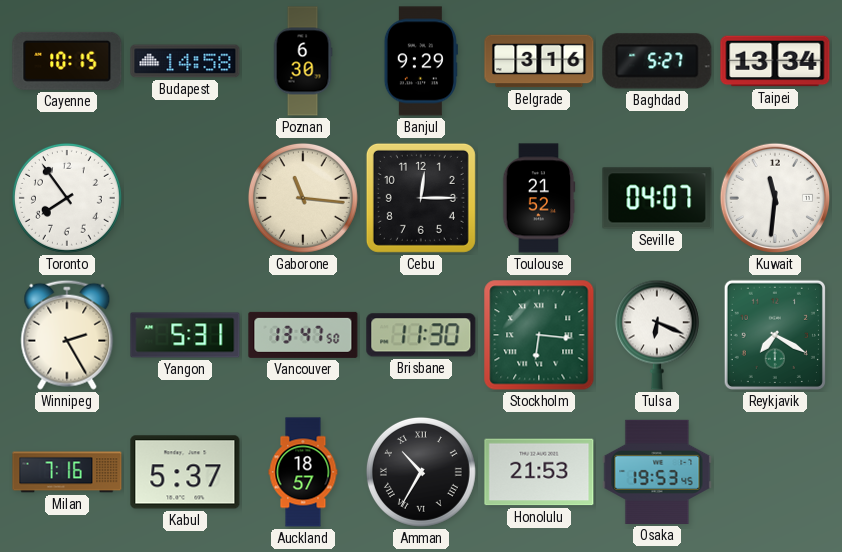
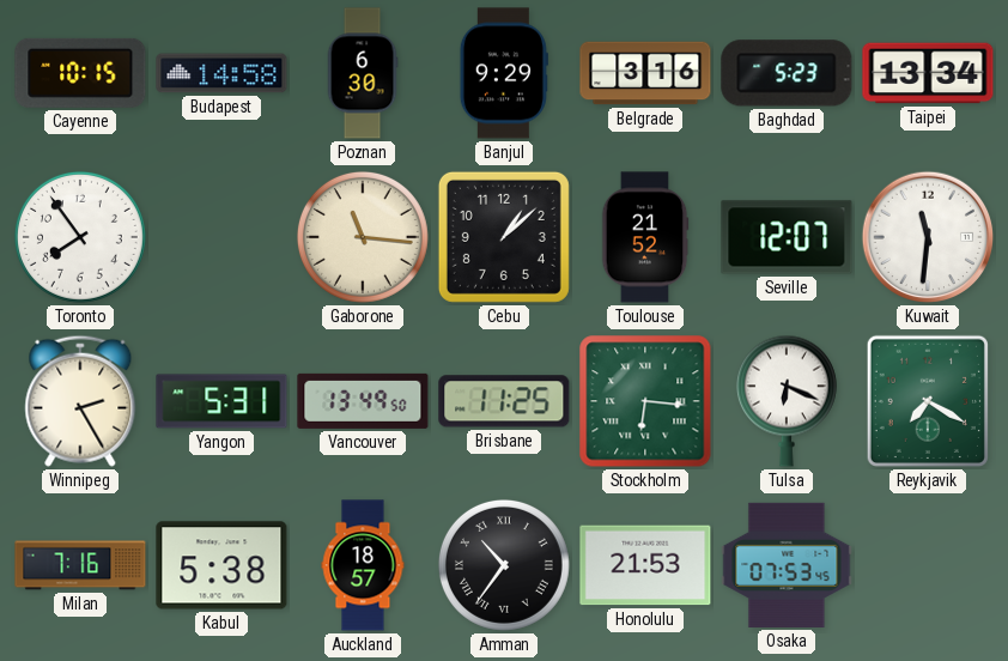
Baghdad: 5:27 -> 5:23 (787, 73)
Cebu: 12:15 -> 1:08 (504, 237)
Seville: 04:07 -> 12:07 (787, 237)
Vancouver: 13:47 -> 13:49 (363, 401)
Brisbane: 11:30 -> 11:25 (504, 401)
Kabul: 5:37 -> 5:38 (221, 565)
Amman: 10:35 -> 10:36 (504, 565)
Osaka: 19:53 -> 07:53 (787, 565)
